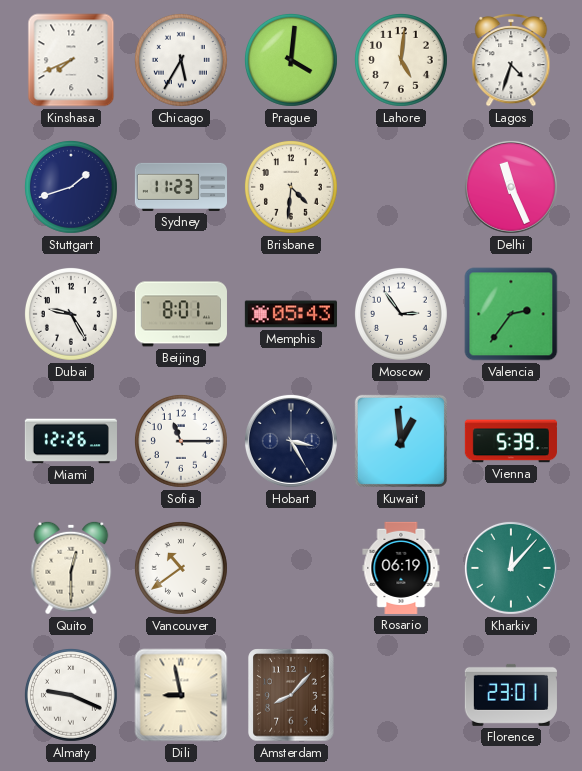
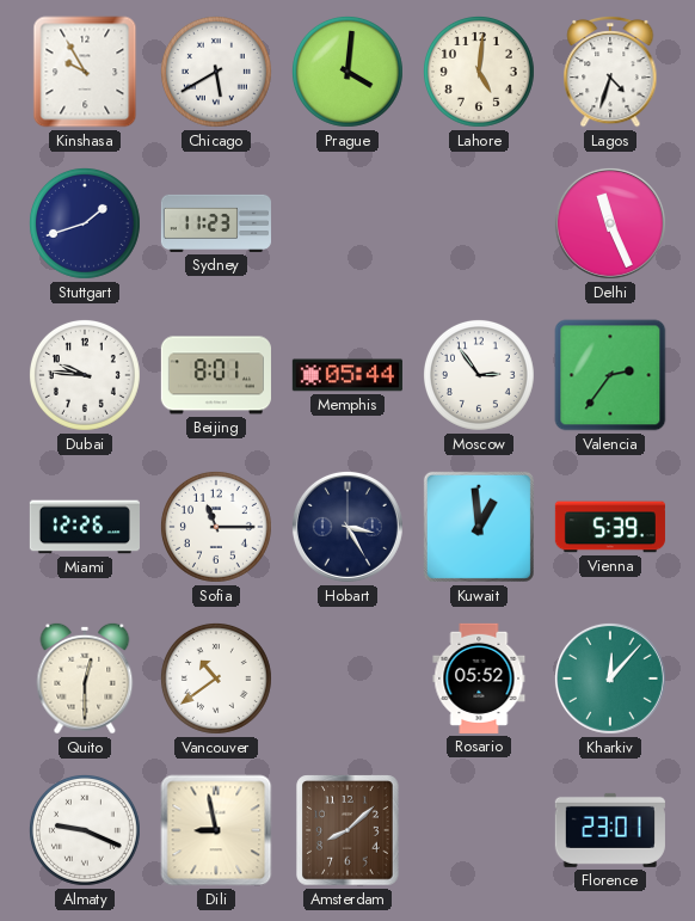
Kinshasa: 7:41 -> 9:55 (85, 72)
Chicago: 5:35 -> 5:40 (216, 72)
Brisbane: 4:31 -> none (291, 187)
Dubai: 9:25 -> 9:46 (85, 375)
Memphis: 05:43 -> 05:44 (347, 375)
Rosario: 06:19 -> 05:52 (479, 679)
Amsterdam: 8:07 -> 8:08 (347, 830)
